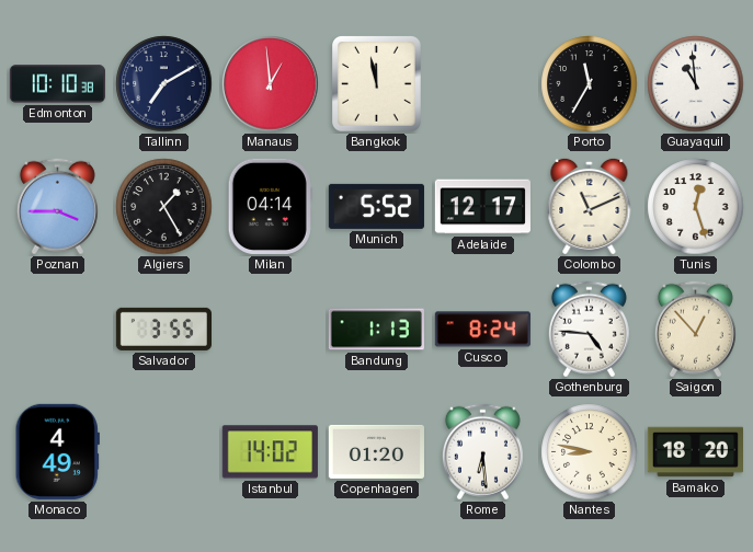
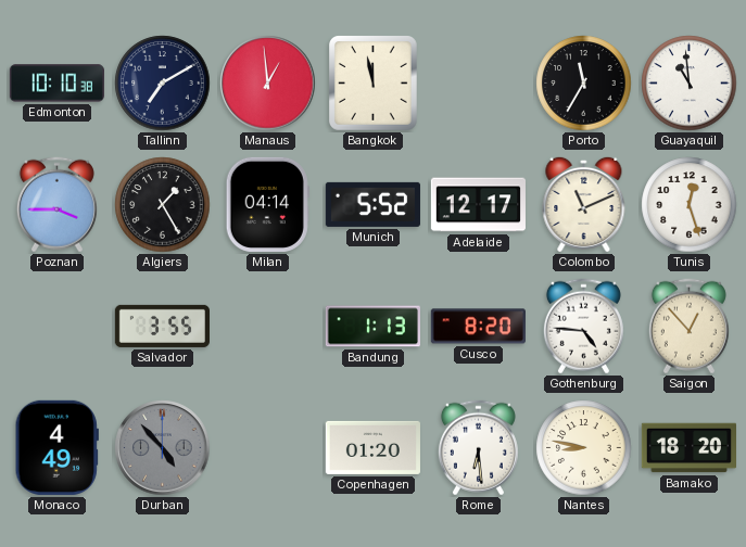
Cusco: 8:24 -> 8:20 (478, 327)
Durban: none -> 4:53 (163, 448)
Istanbul: 14:02 -> none (270, 452)
